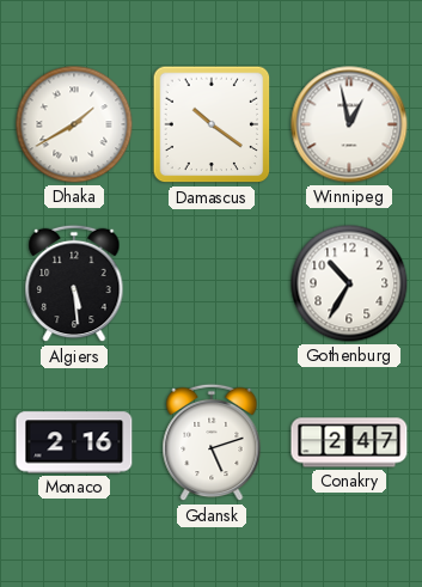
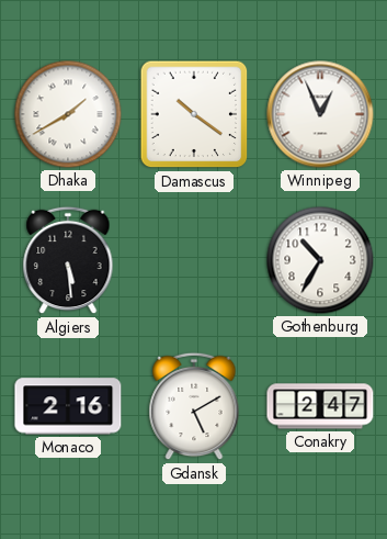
Winnipeg: 12:58 -> 12:56 (320, 114)
Gdansk: 5:12 -> 5:10 (194, 406)
